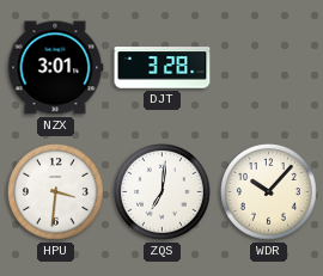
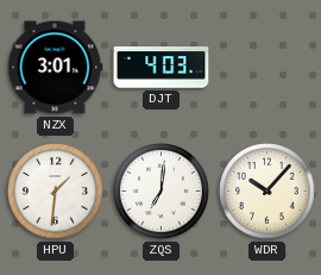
DJT: 3:28 -> 4:03 (162, 68)
HPU: 3:31 -> 1:31 (56, 192)
